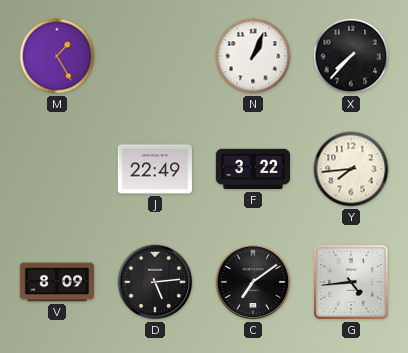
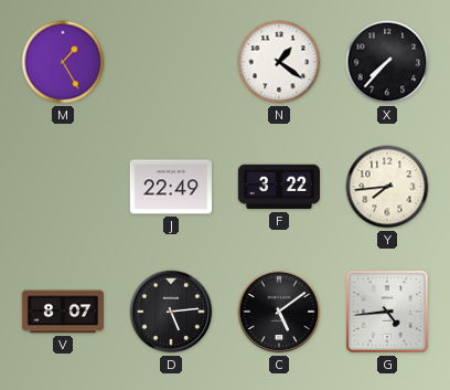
N: 1:04 -> 1:21 (279, 62)
V: 8:09 -> 8:07 (62, 312)
C: 7:09 -> 5:09 (279, 312)
